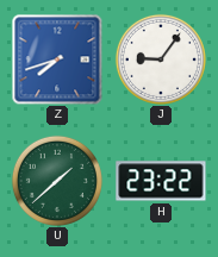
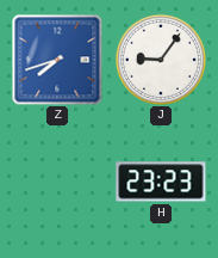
U: 1:38 -> none (57, 181)
H: 23:22 -> 23:23 (161, 182)
